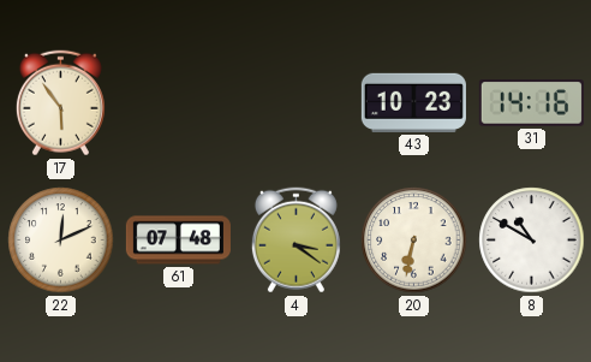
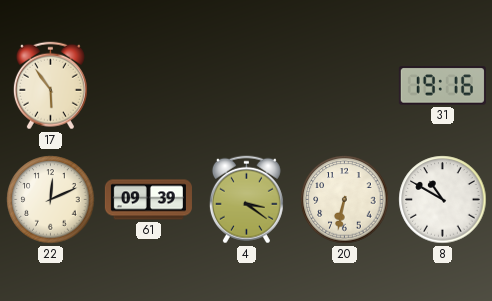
43: 10:23 -> none (413, 102)
31: 14:16 -> 19:16 (442, 86)
61: 07:48 -> 09:39 (148, 200)
